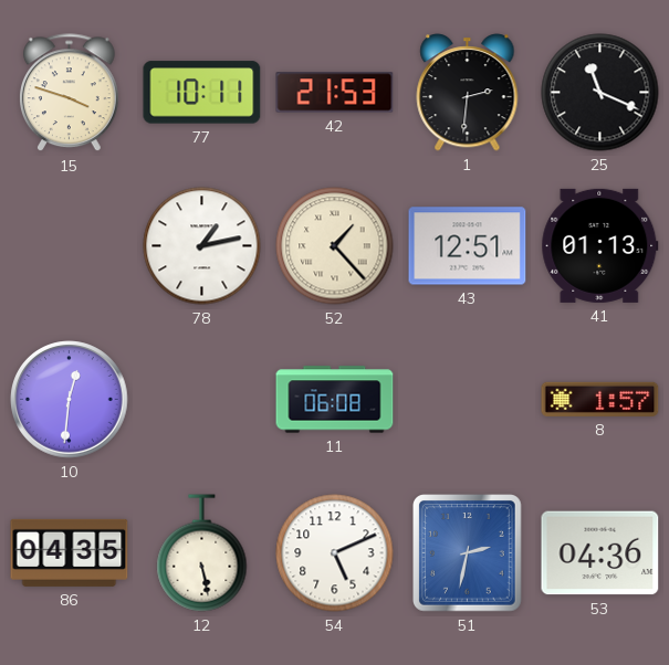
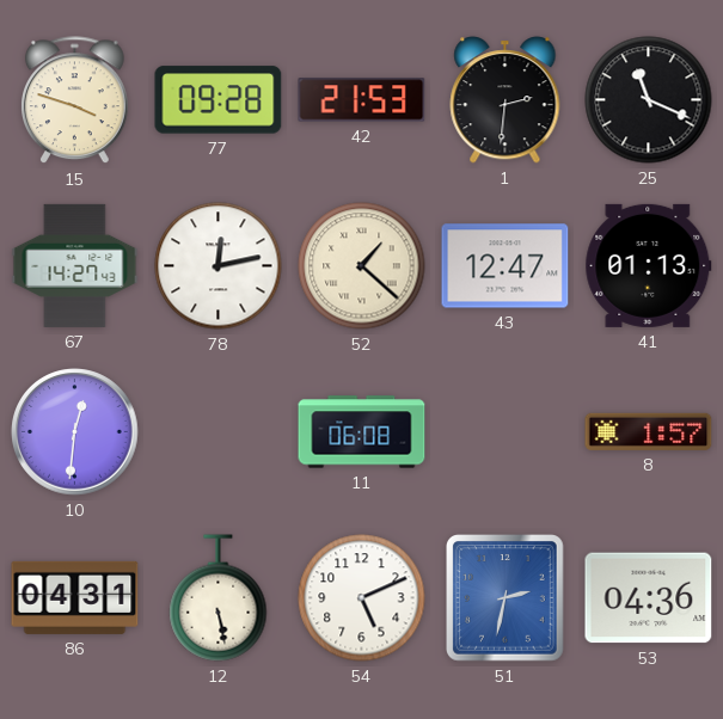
77: 10:11 -> 09:28 (219, 100)
67: none -> 14:27 (75, 265)
78: 1:13 -> 12:13 (219, 266)
52: 1:23 -> 1:22 (362, 266)
43: 12:51 -> 12:47 (506, 266)
86: 04:35 -> 04:31 (75, 597)
